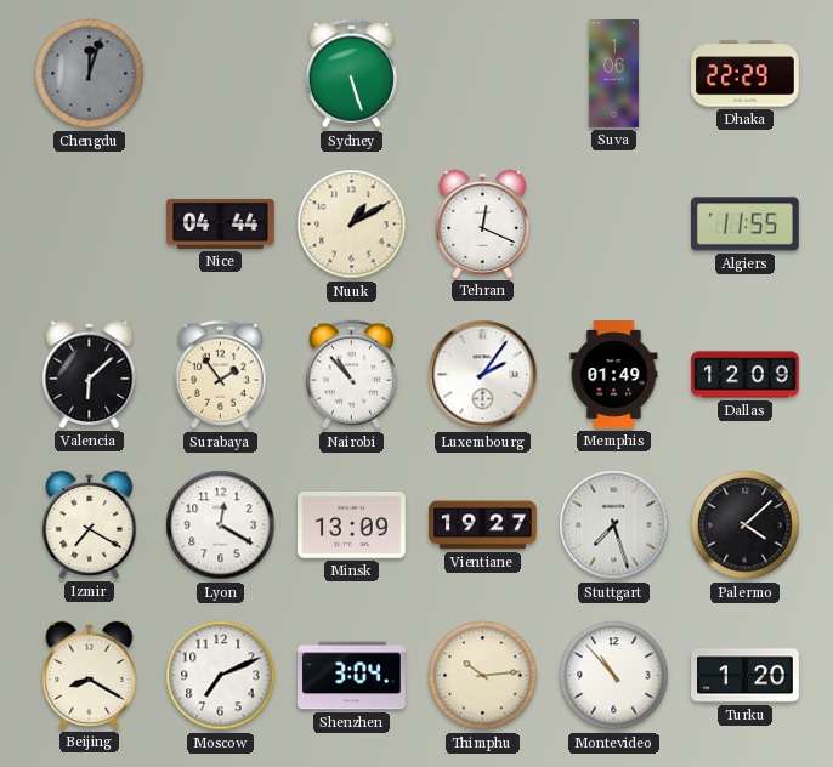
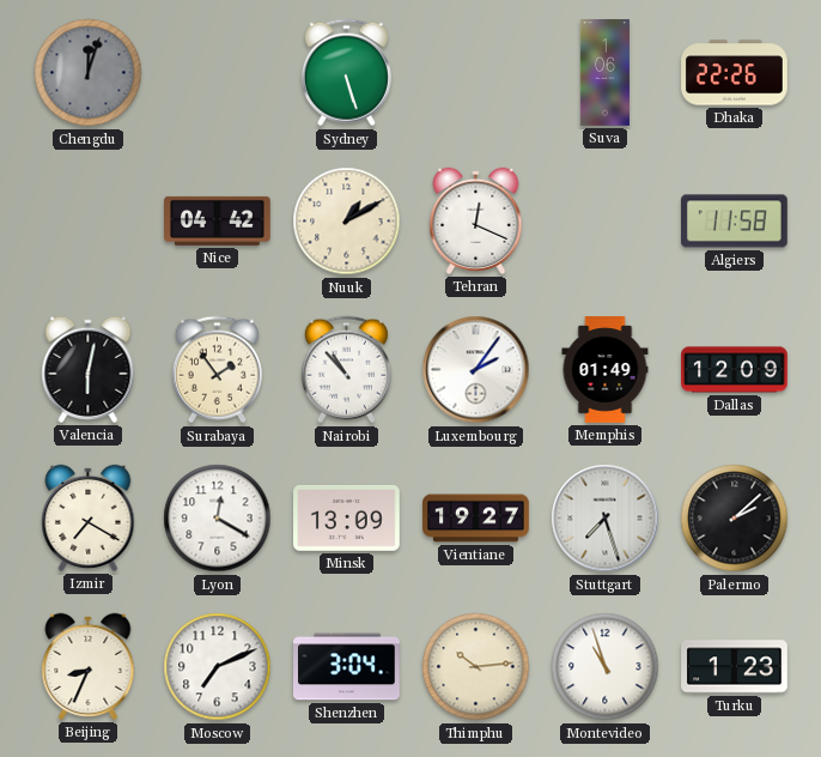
Dhaka: 22:29 -> 22:26 (735, 73)
Nice: 04:44 -> 04:42 (218, 220)
Algiers: 11:55 -> 11:58 (735, 222)
Valencia: 6:08 -> 6:02 (89, 369)
Palermo: 4:08 -> 2:08 (735, 519)
Beijing: 8:20 -> 8:34 (89, 666)
Montevideo: 10:53 -> 10:57 (606, 667)
Turku: 1:20 -> 1:23 (735, 667)
